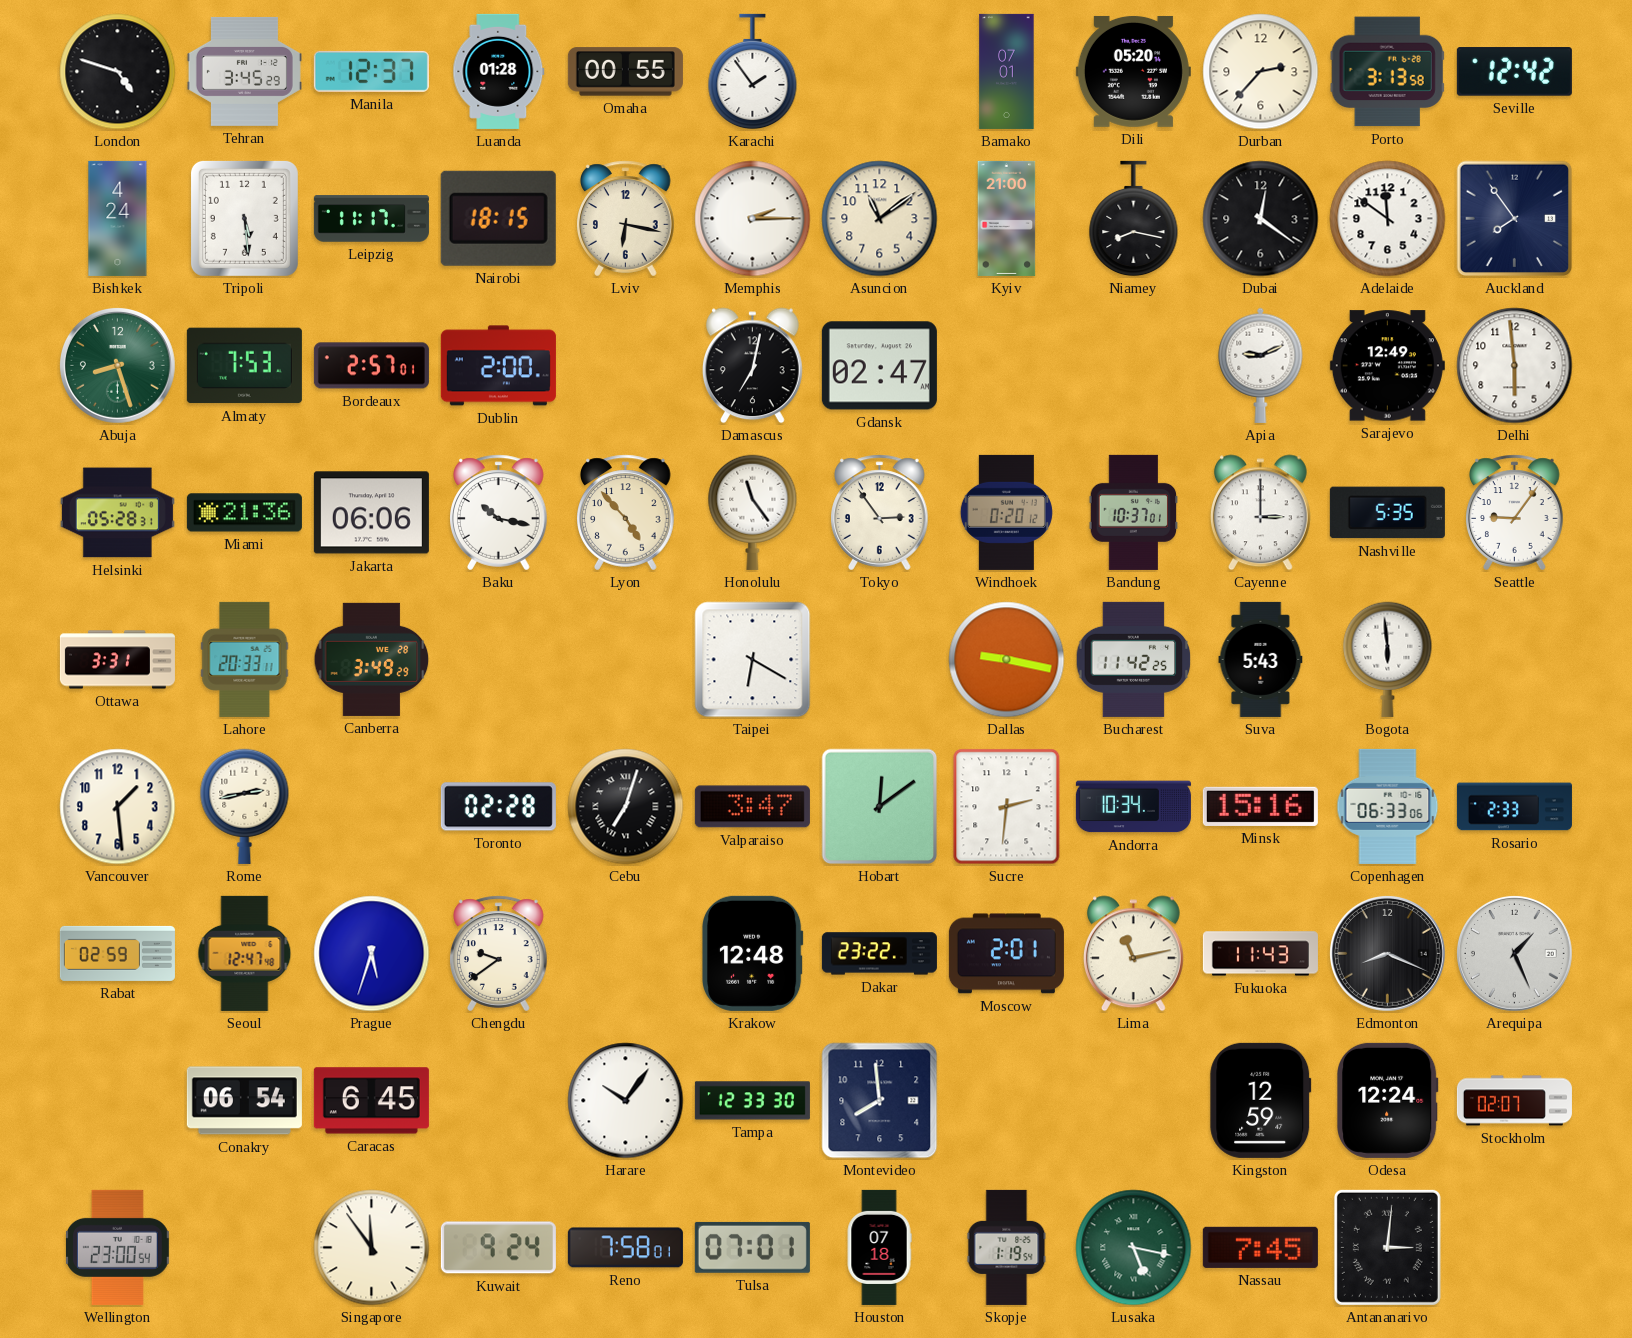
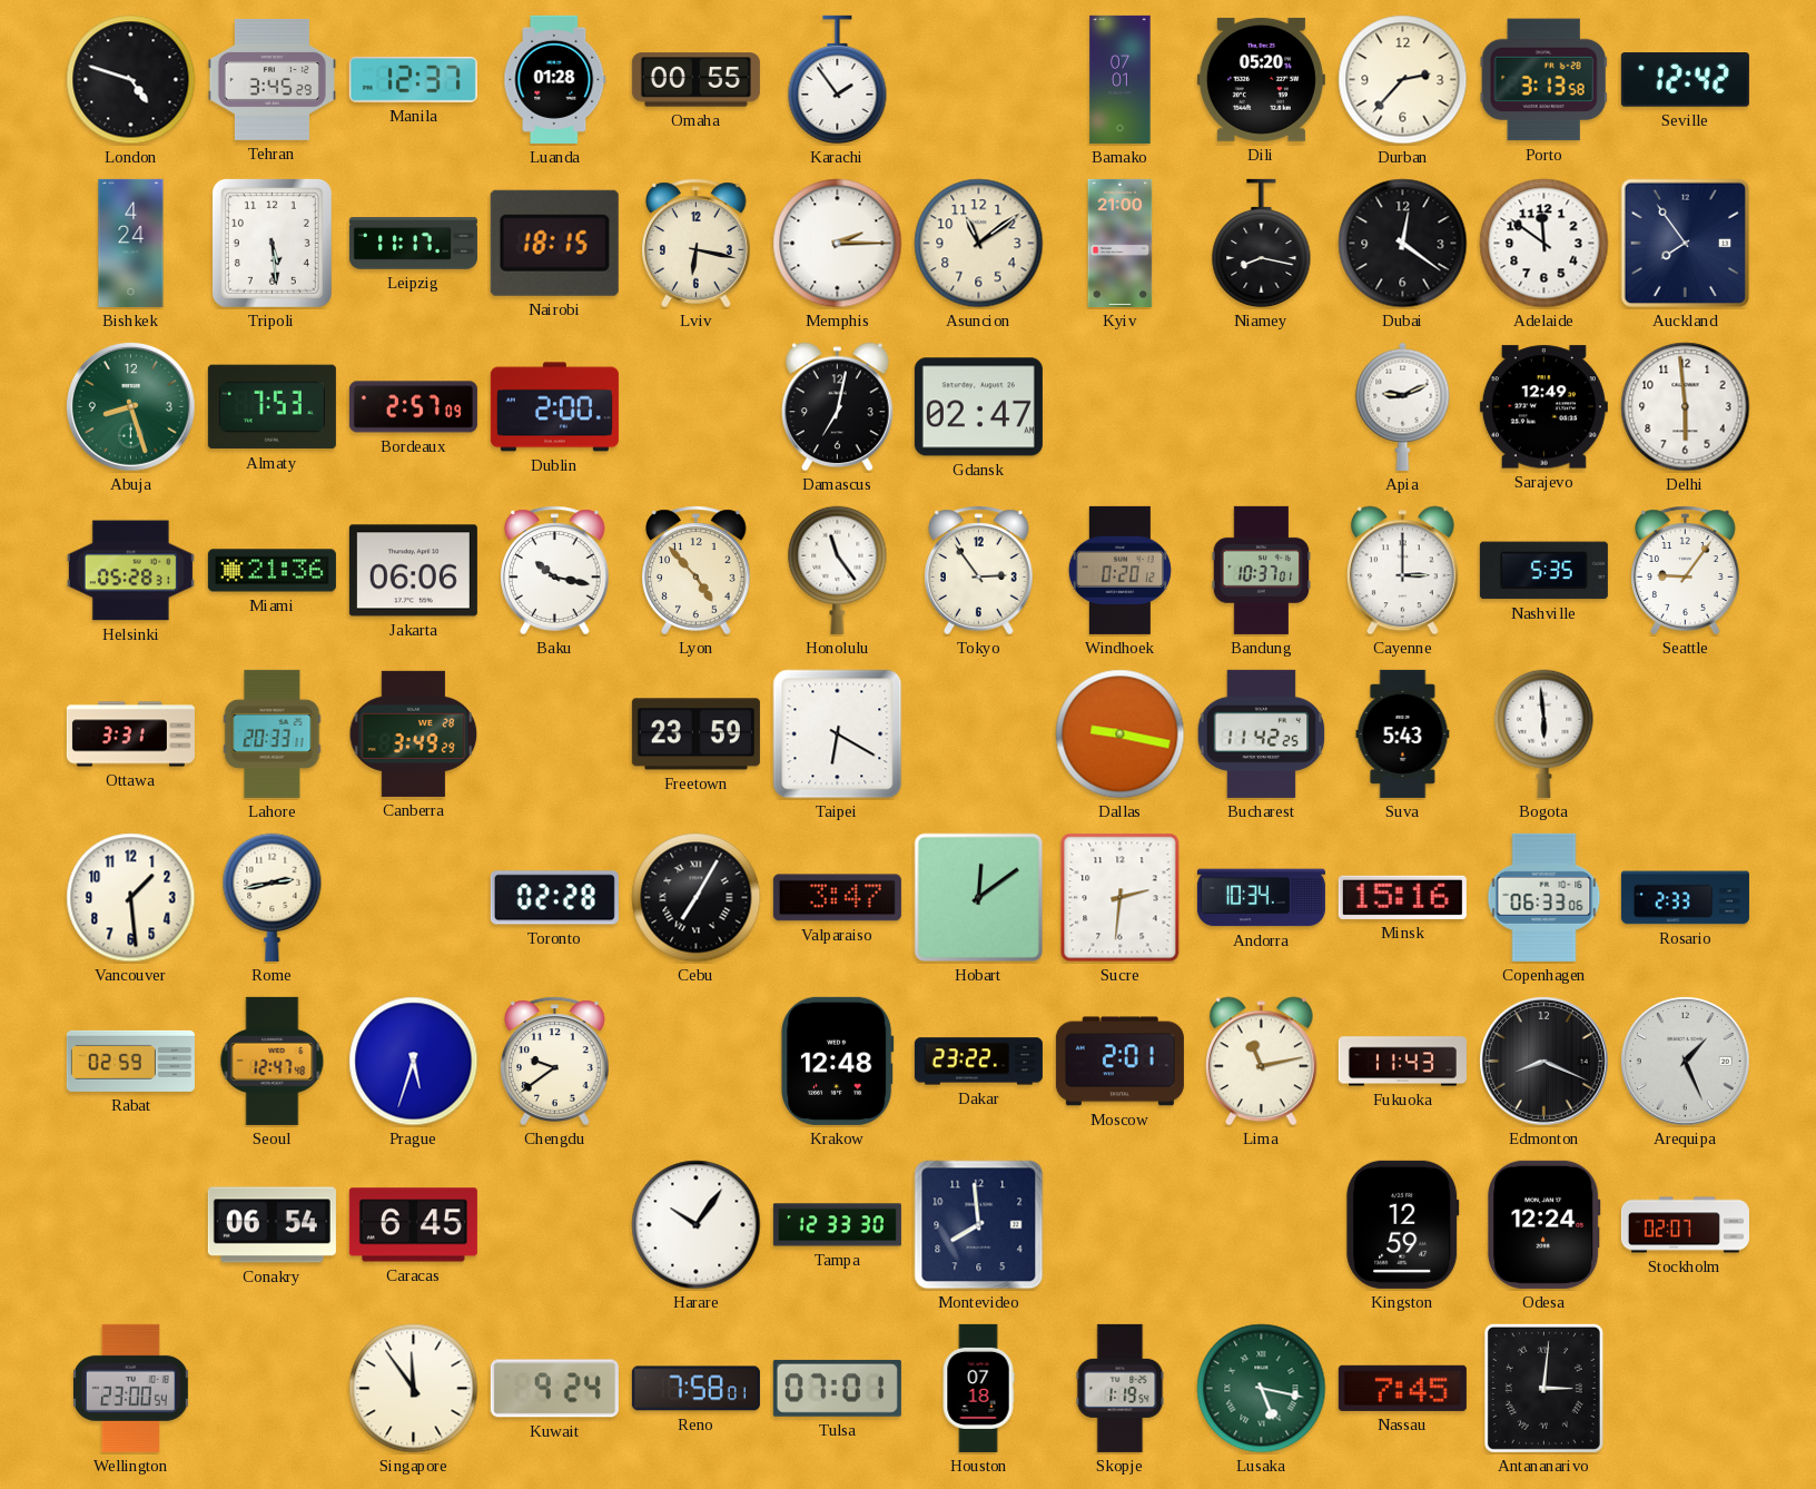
Bordeaux: 2:57:01 -> 2:57:09 (413, 407)
Freetown: none -> 23:59 (695, 734)
Cebu: 7:03 -> 7:05 (697, 898)
